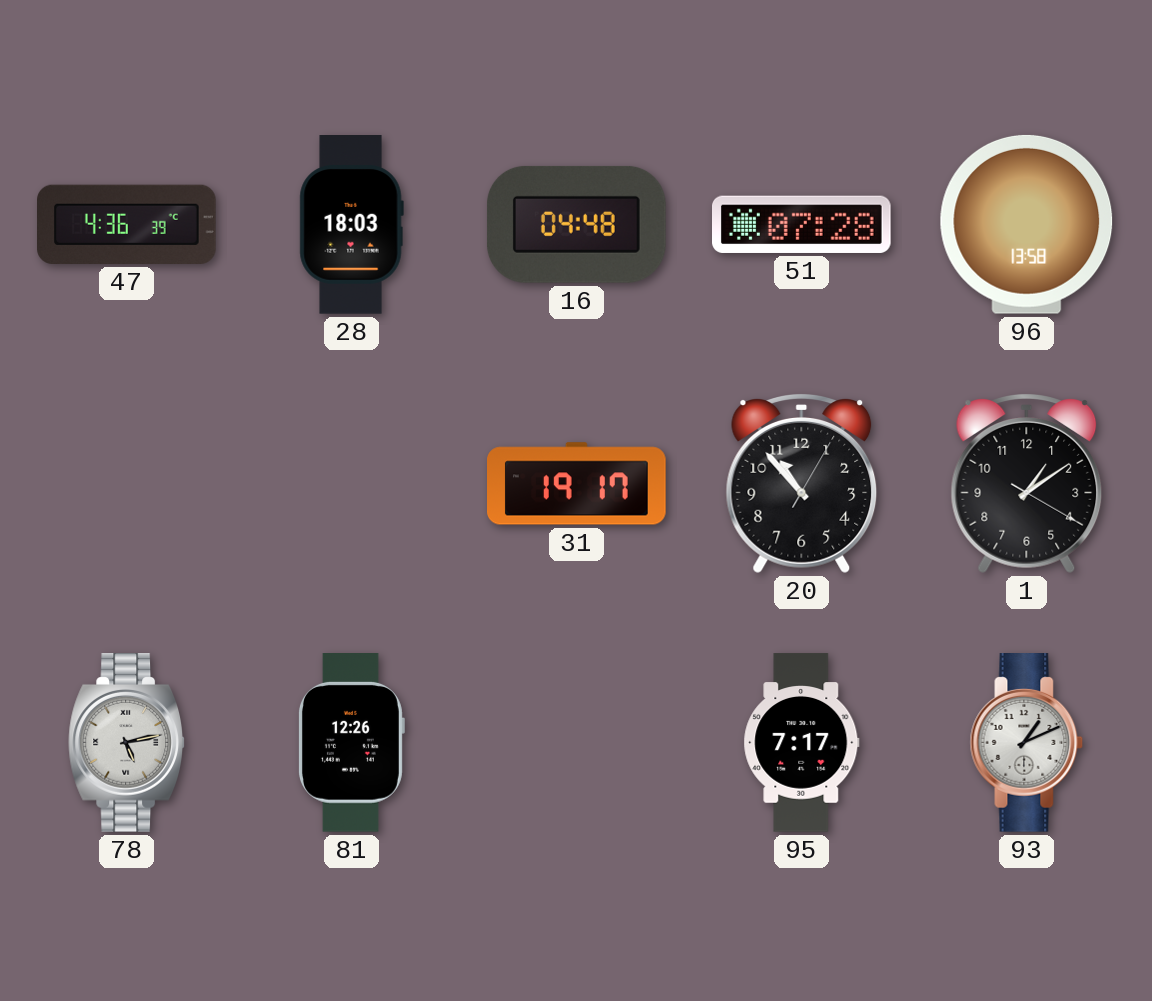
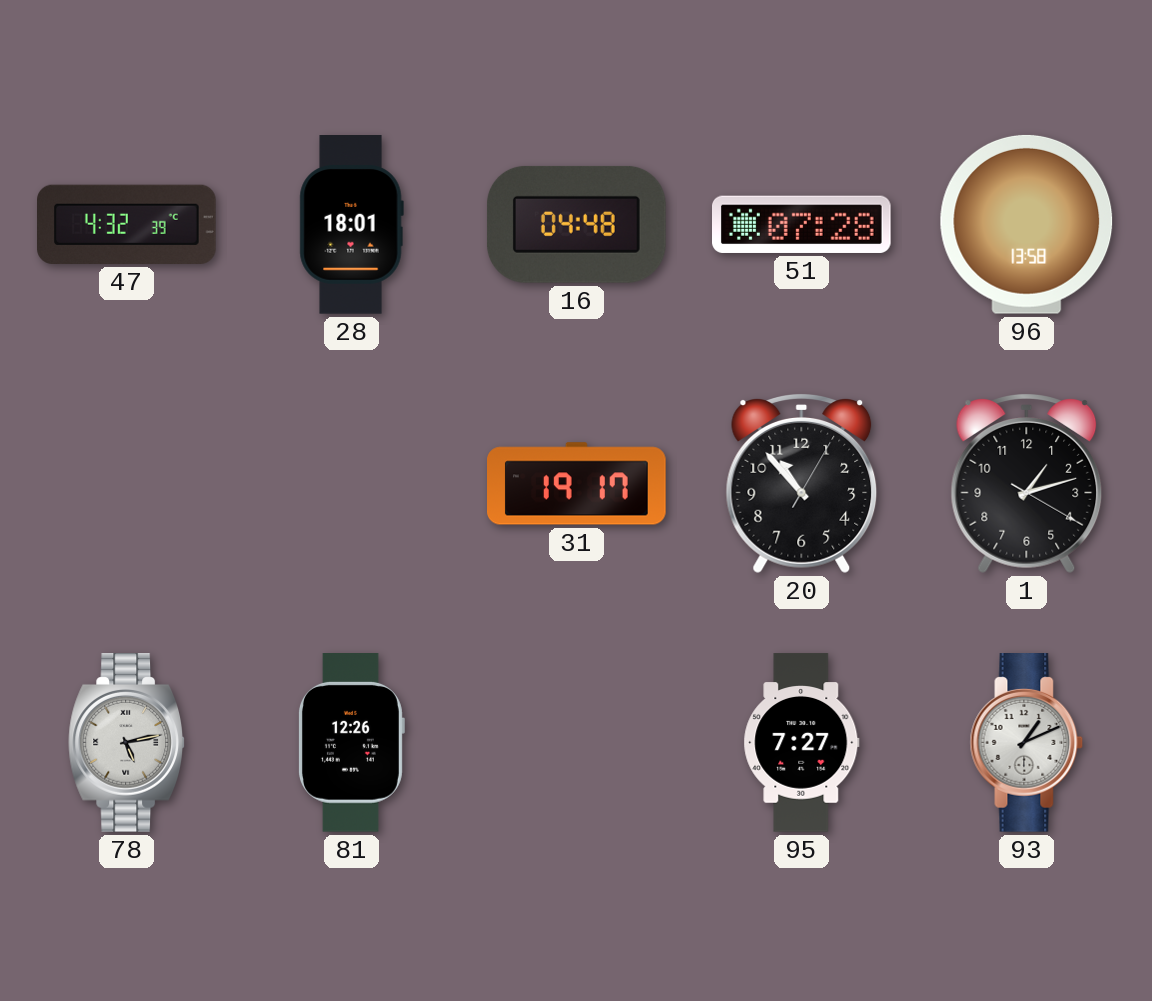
47: 4:36 -> 4:32 (127, 224)
28: 18:03 -> 18:01 (351, 225)
1: 1:09 -> 1:12 (1027, 483)
95: 7:17 -> 7:27 (802, 743)
